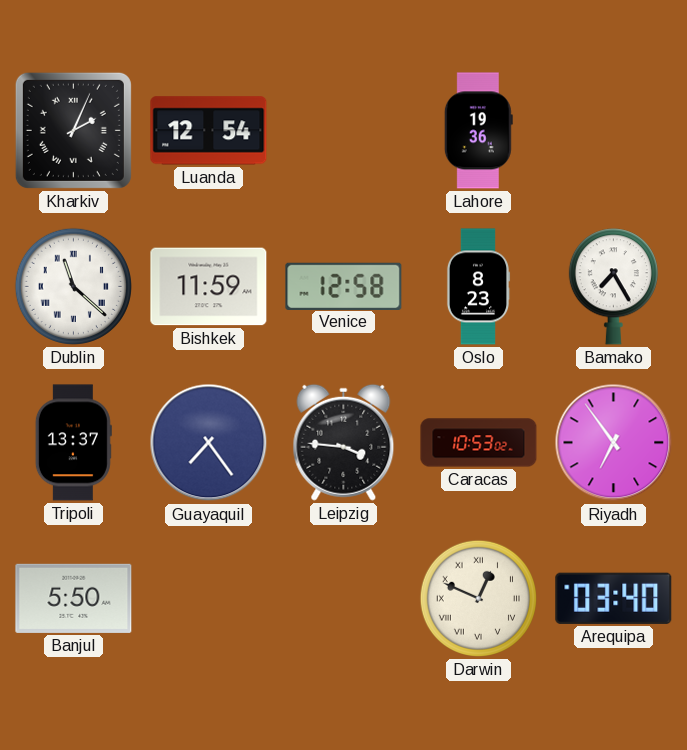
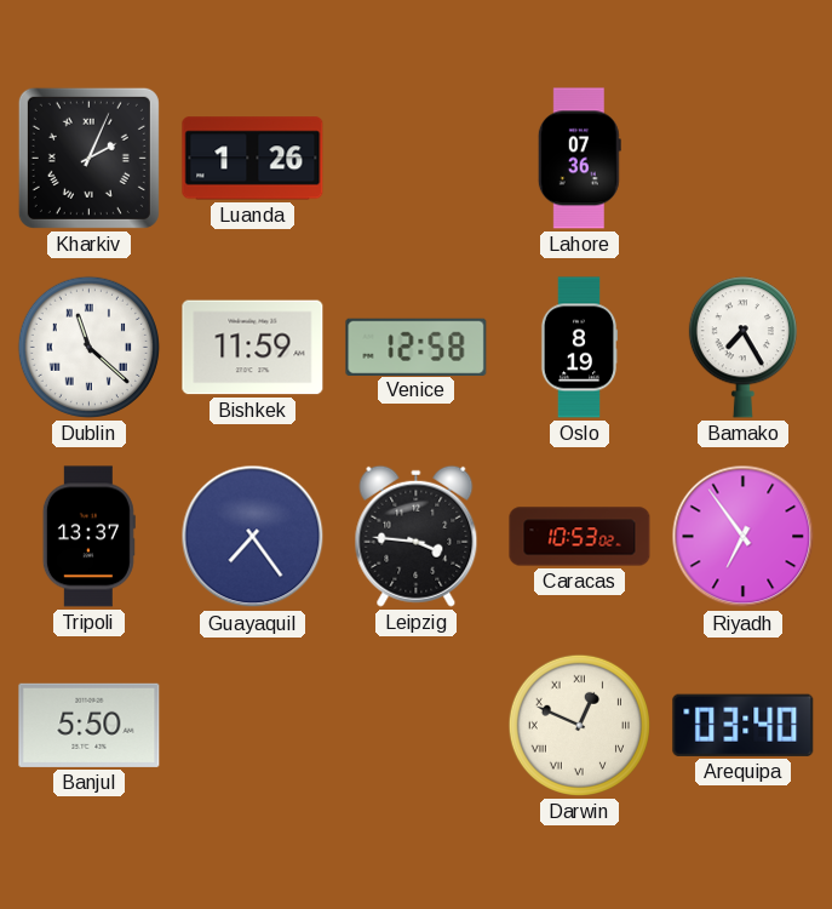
Luanda: 12:54 -> 1:26 (253, 159)
Lahore: 19:36 -> 07:36 (579, 159)
Oslo: 8:23 -> 8:19 (579, 348)
